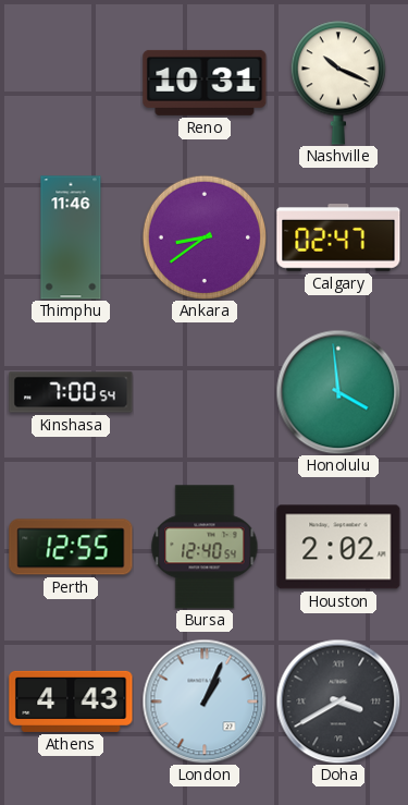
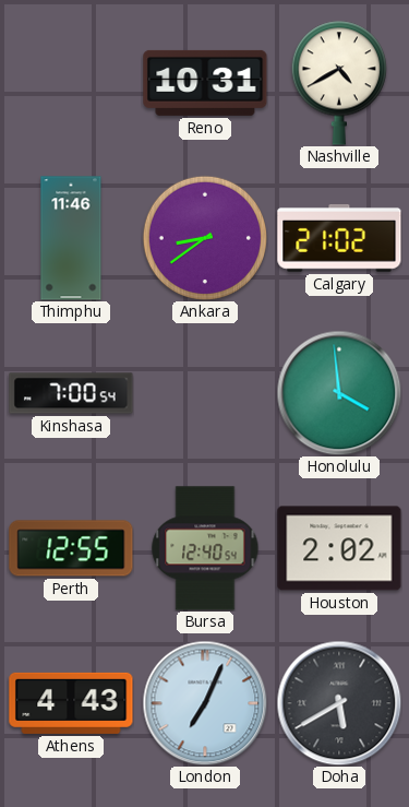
Nashville: 10:19 -> 4:40 (339, 83)
Calgary: 02:47 -> 21:02 (339, 239)
London: 1:04 -> 7:04 (205, 703)
Doha: 3:40 -> 5:40 (339, 703)
